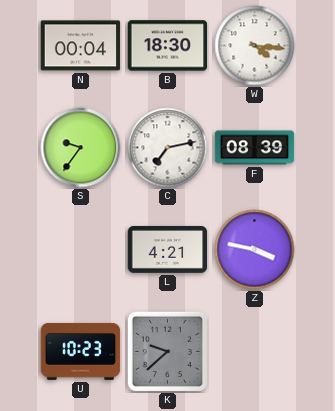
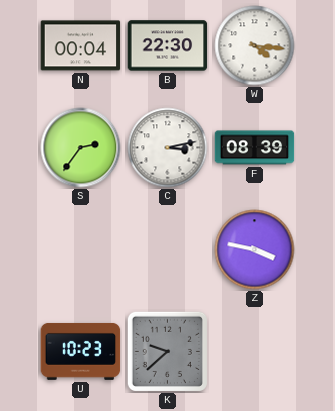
B: 18:30 -> 22:30 (168, 46)
S: 9:36 -> 2:36 (81, 148)
C: 7:13 -> 3:13 (168, 148)
L: 4:21 -> none (168, 249)
